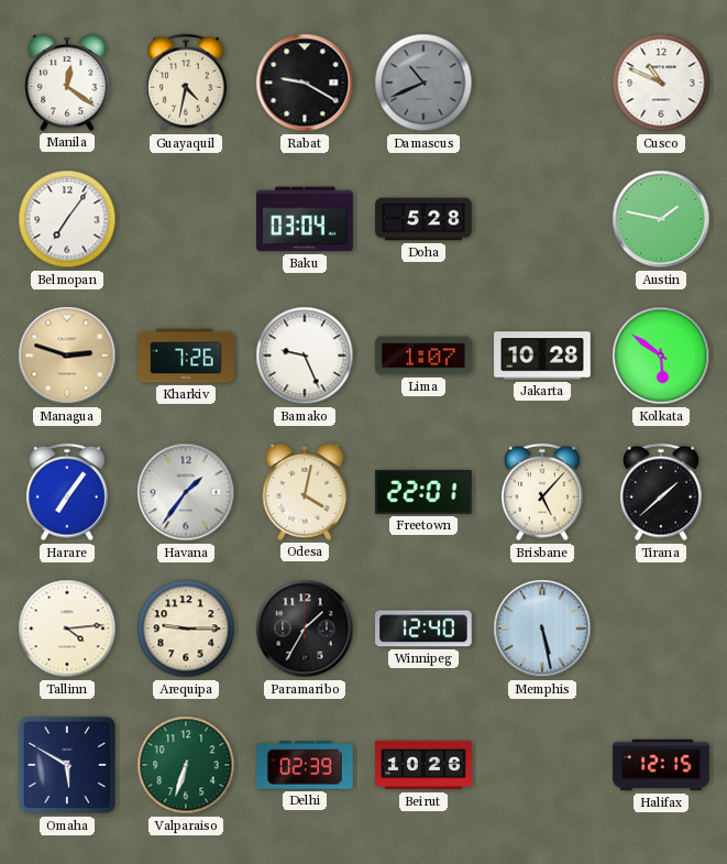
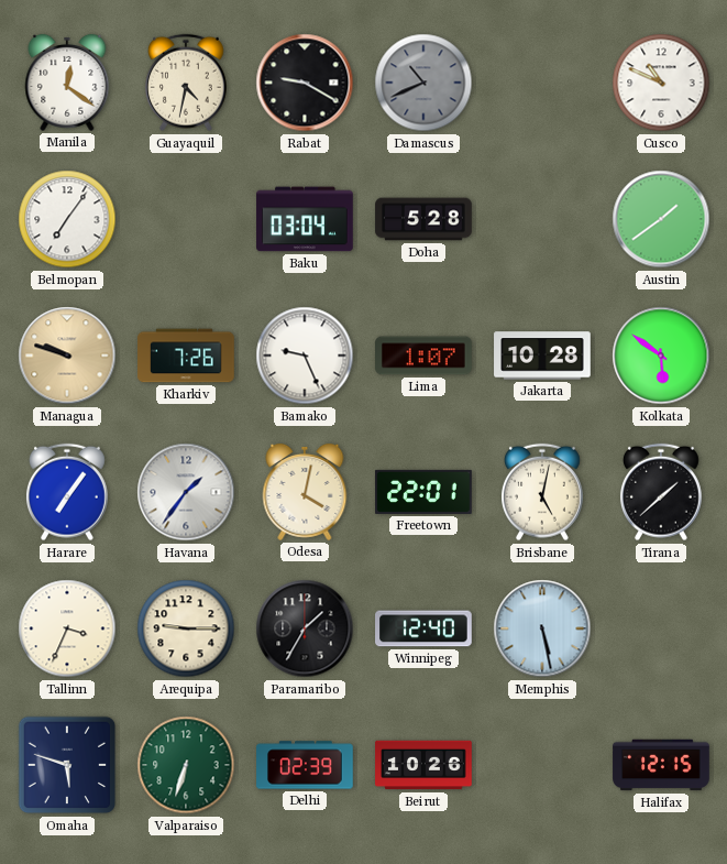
Austin: 1:47 -> 1:39 (661, 219)
Managua: 2:48 -> 9:48 (67, 356)
Brisbane: 5:07 -> 5:02 (542, 492)
Tallinn: 4:14 -> 3:34 (67, 628)
Omaha: 5:50 -> 5:48 (67, 765)
